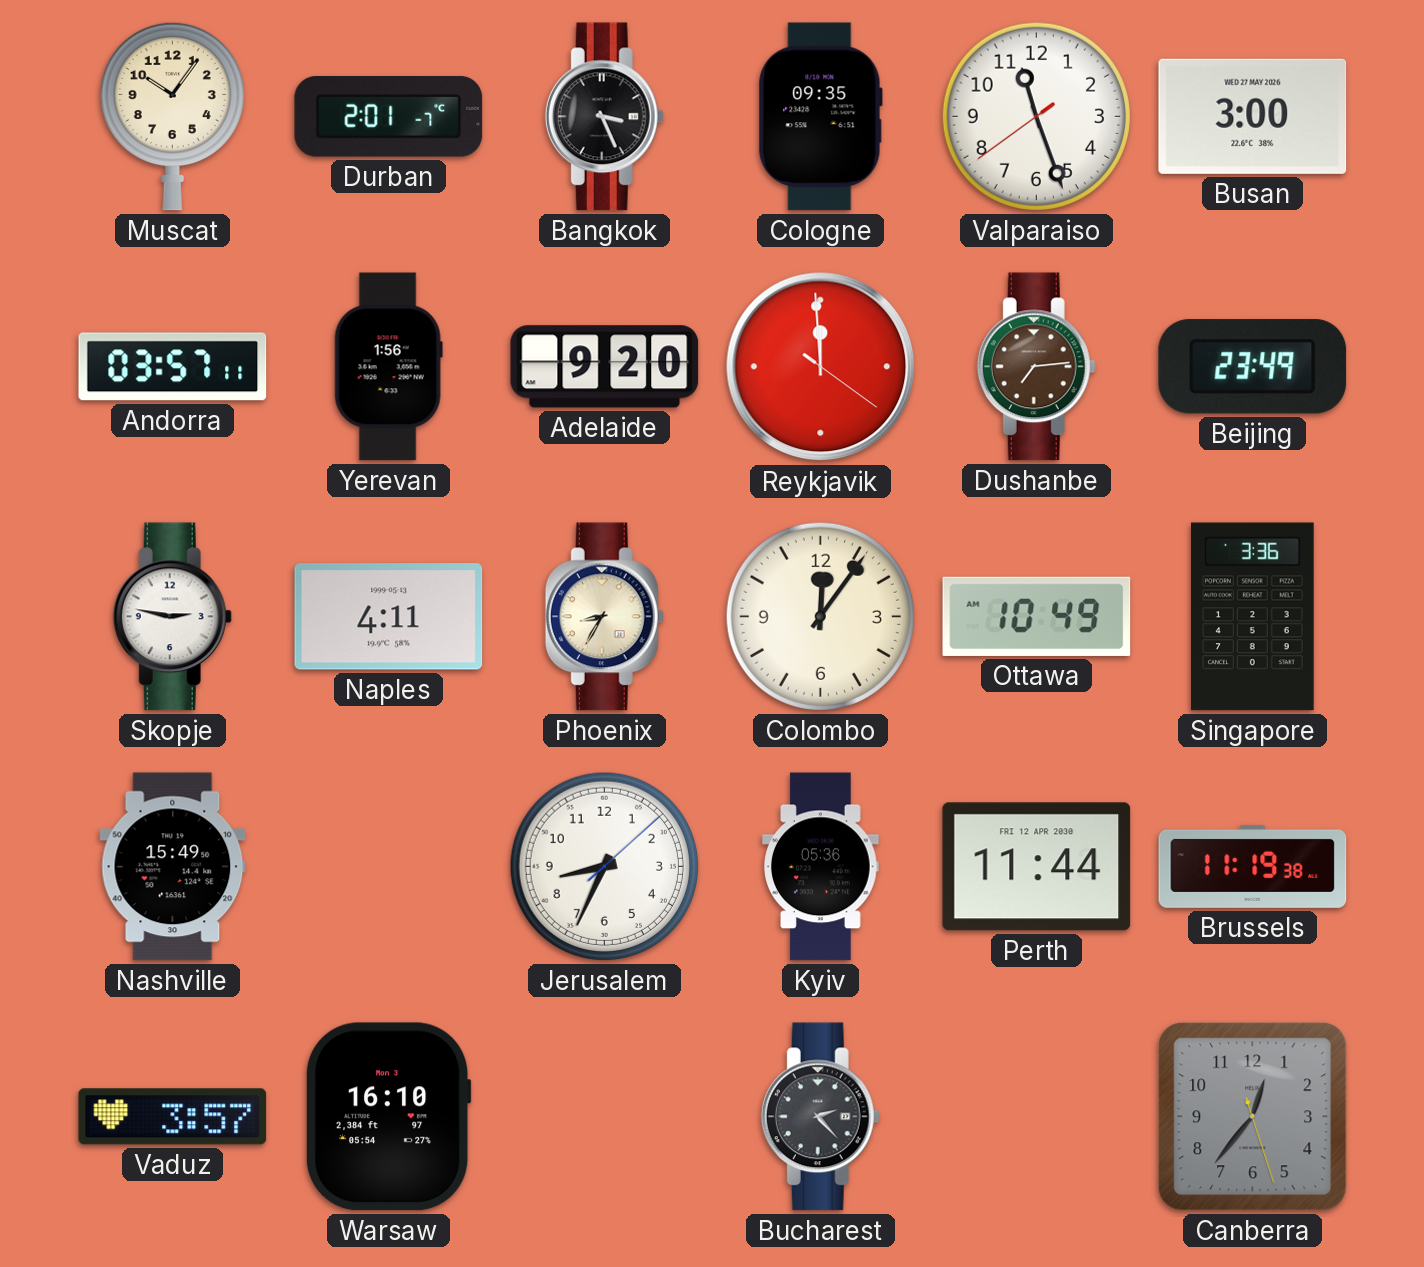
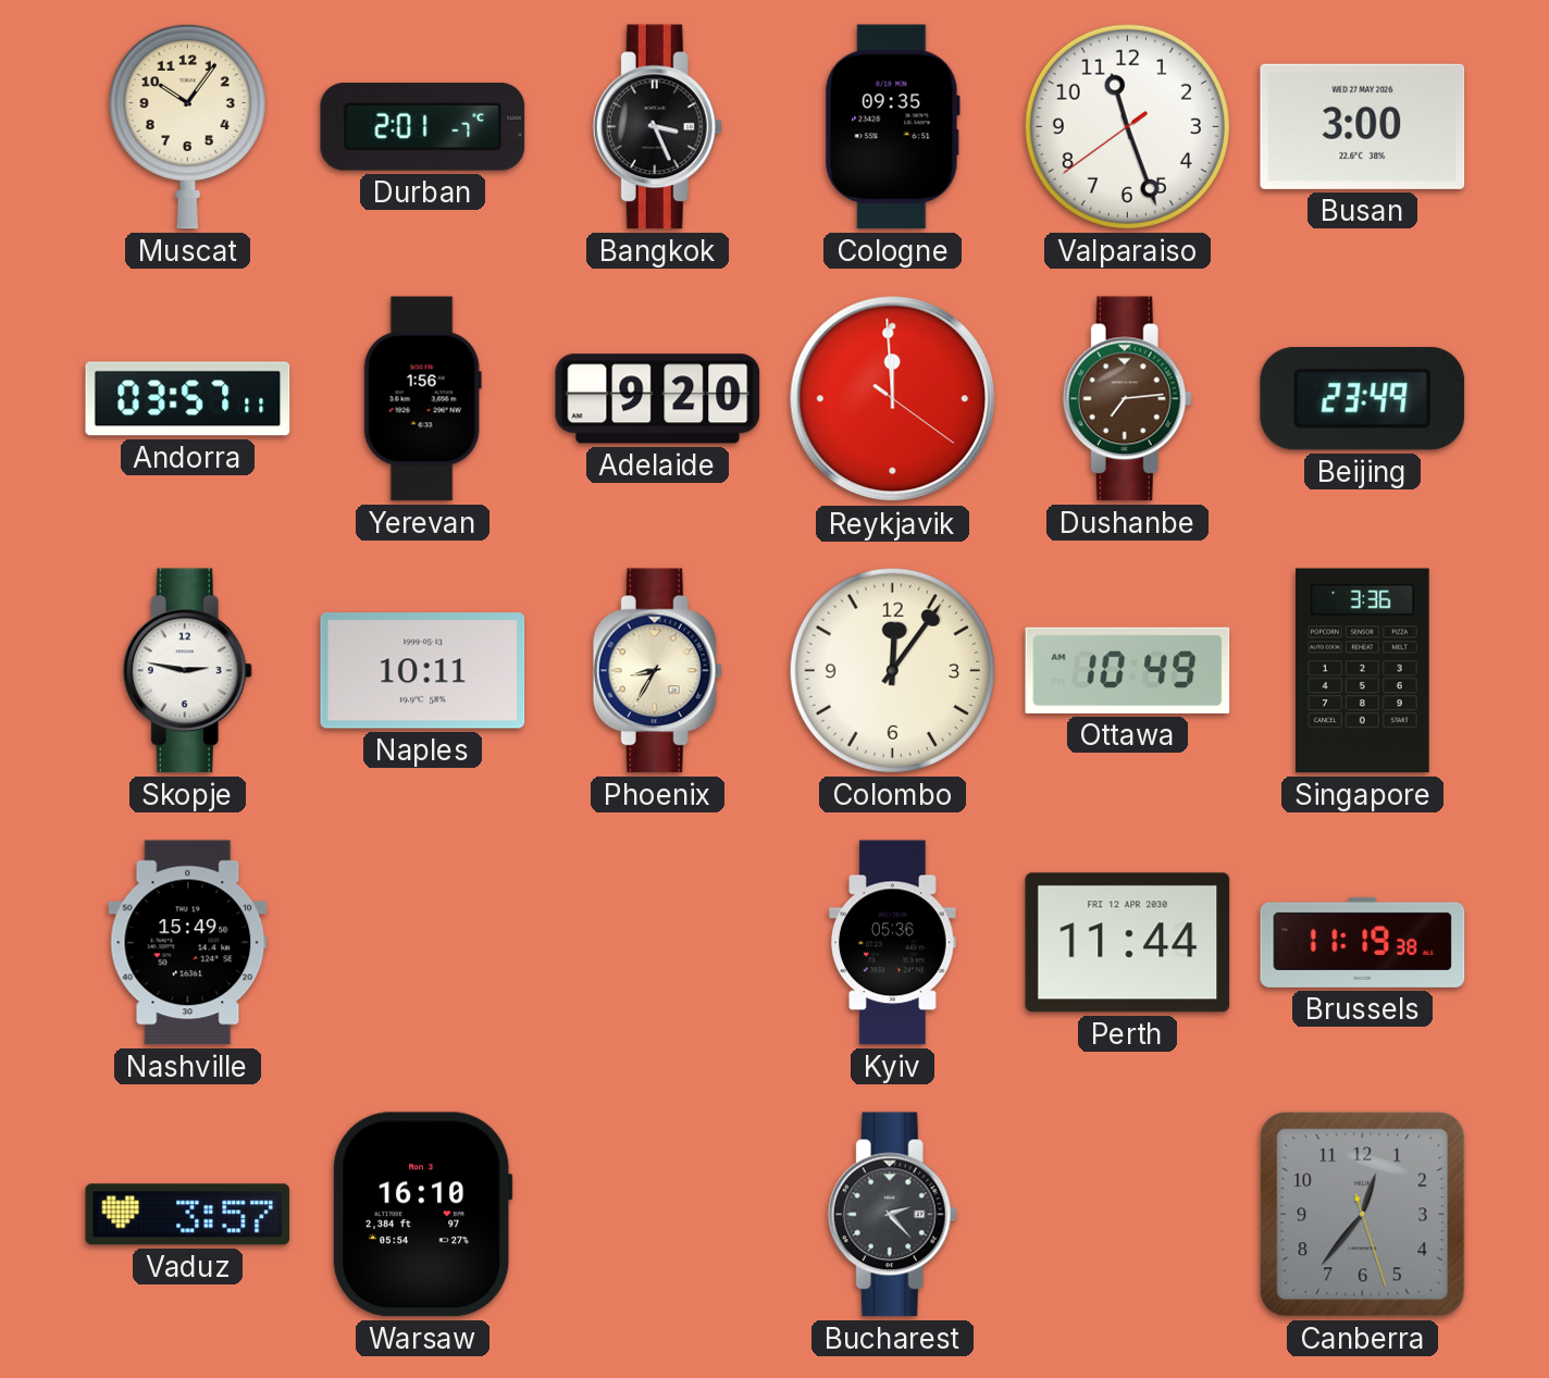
Naples: 4:11 -> 10:11 (423, 671)
Jerusalem: 8:34 -> none (604, 866)
